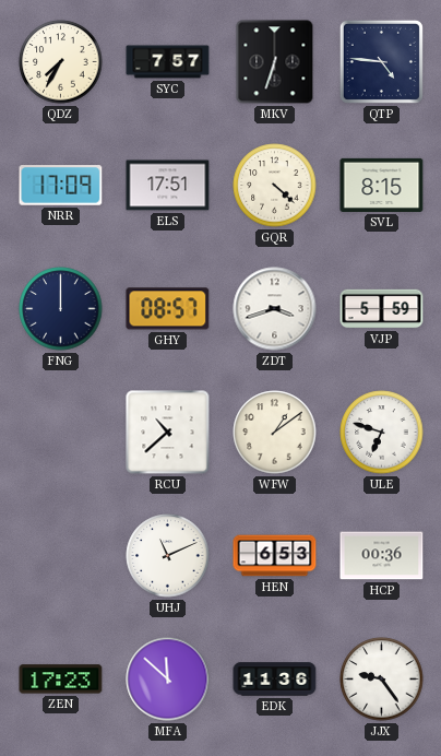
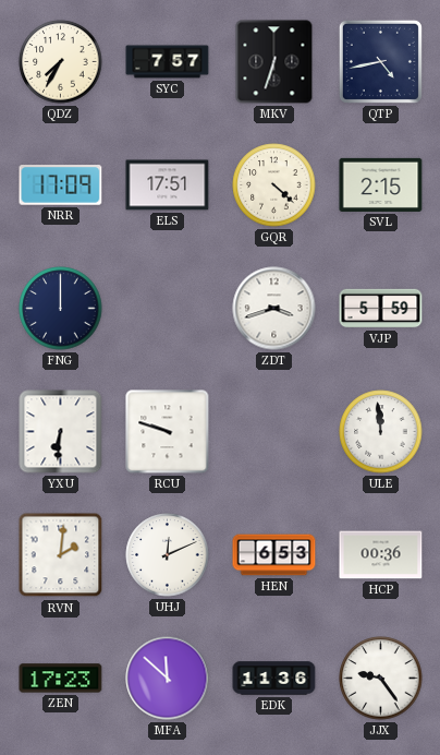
QTP: 4:46 -> 4:43 (380, 61)
SVL: 8:15 -> 2:15 (381, 184)
GHY: 08:57 -> none (168, 309)
YXU: none -> 6:31 (61, 432)
RCU: 10:38 -> 9:48 (168, 432)
WFW: 1:09 -> none (275, 433)
ULE: 6:48 -> 11:59 (381, 432)
RVN: none -> 2:01 (61, 555)
UHJ: 11:11 -> 12:11 (168, 555)
